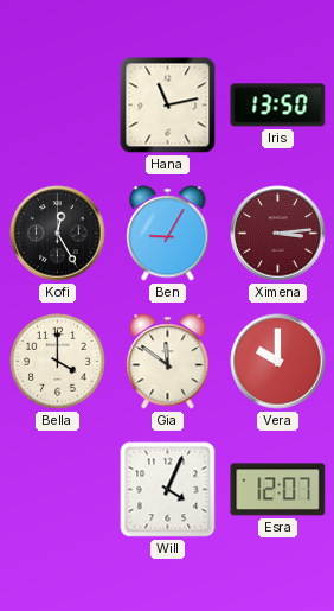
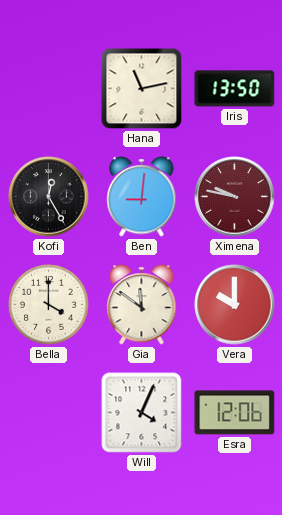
Ben: 9:05 -> 9:01 (142, 197)
Ximena: 3:14 -> 9:47 (235, 197)
Esra: 12:07 -> 12:06 (235, 413)
